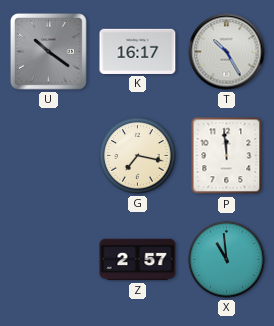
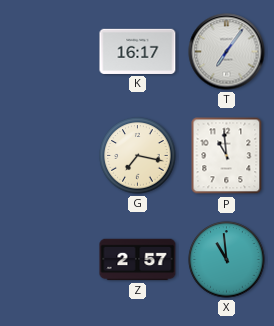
U: 10:21 -> none (48, 51)
T: 10:25 -> 7:06 (227, 52)
P: 11:59 -> 10:59 (227, 156)
